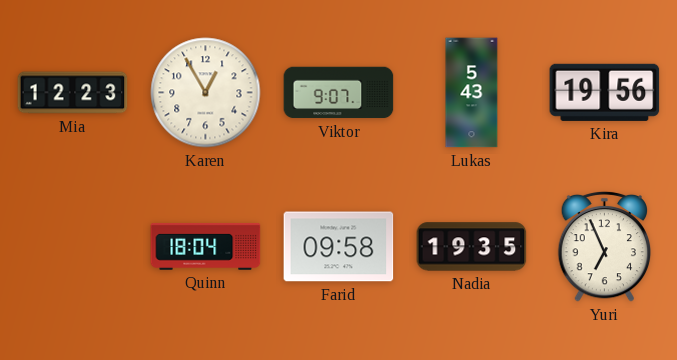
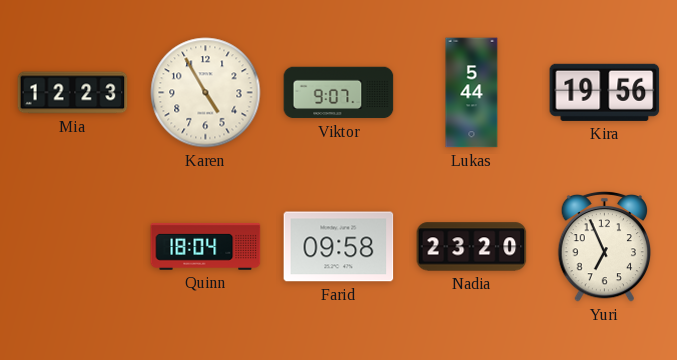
Karen: 12:55 -> 4:55 (206, 93)
Lukas: 5:43 -> 5:44 (472, 93)
Nadia: 19:35 -> 23:20 (472, 247)
